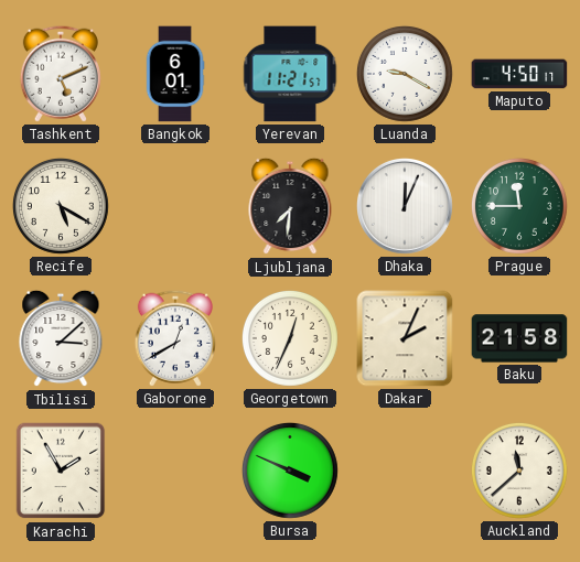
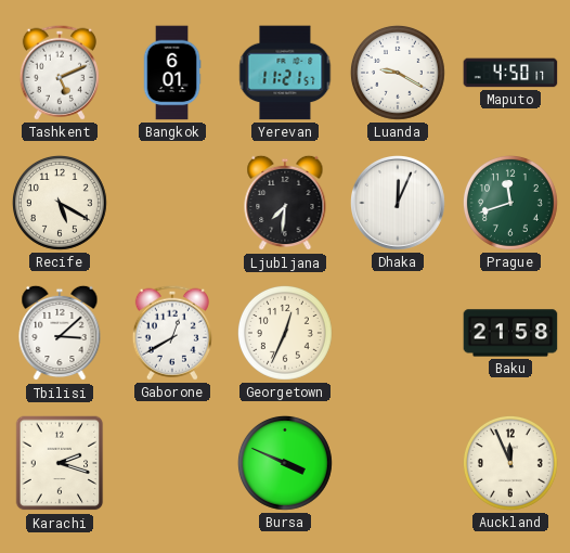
Prague: 11:45 -> 11:42 (510, 203)
Dakar: 2:04 -> none (405, 338)
Karachi: 1:55 -> 2:18 (60, 463)
Auckland: 11:38 -> 11:56 (510, 463)
